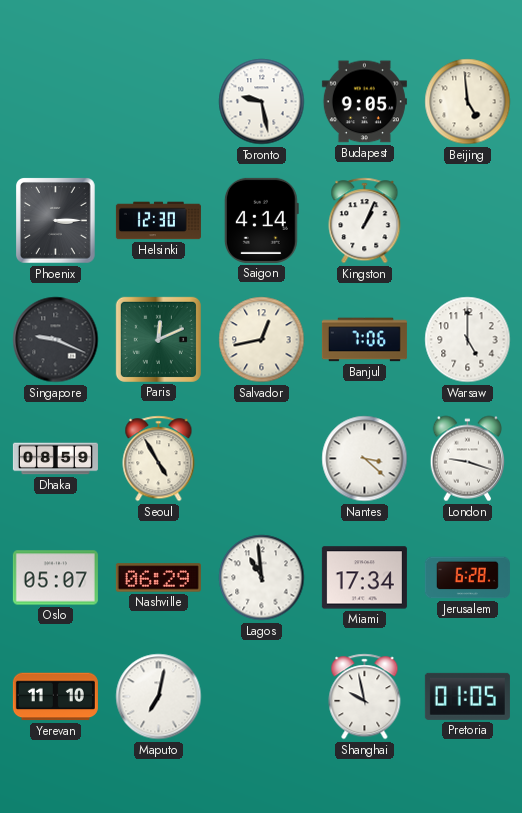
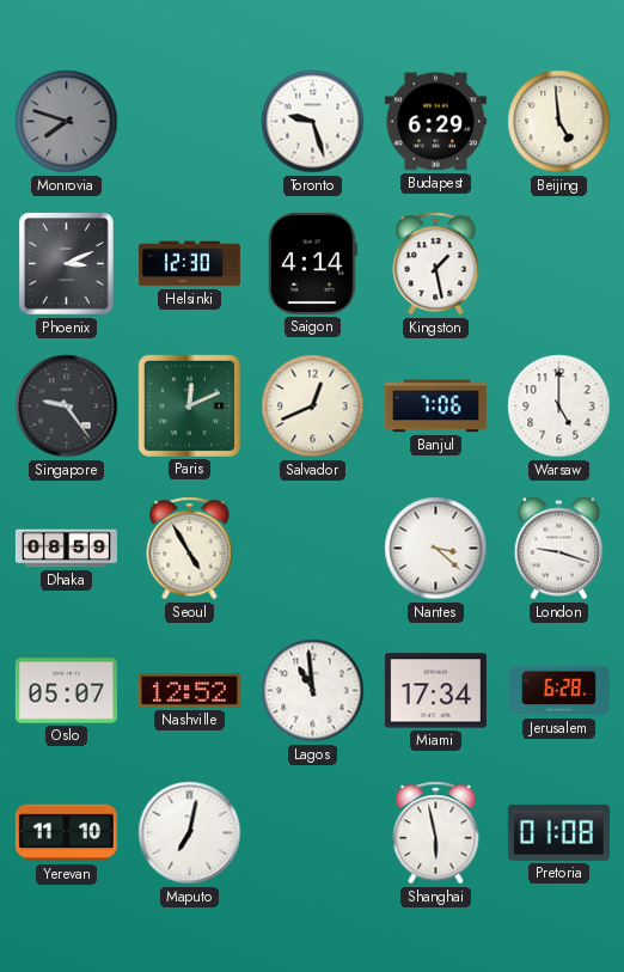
Monrovia: none -> 7:48 (67, 122)
Toronto: 9:28 -> 9:27 (313, 122)
Budapest: 9:05 -> 6:29 (435, 122)
Phoenix: 3:15 -> 3:11 (67, 264)
Kingston: 1:04 -> 1:28 (436, 264)
Singapore: 9:19 -> 9:24 (67, 406)
Salvador: 12:43 -> 12:41 (313, 406)
Nashville: 06:29 -> 12:52 (189, 691)
Shanghai: 9:58 -> 5:58 (436, 833)
Pretoria: 01:05 -> 01:08 (558, 832)
